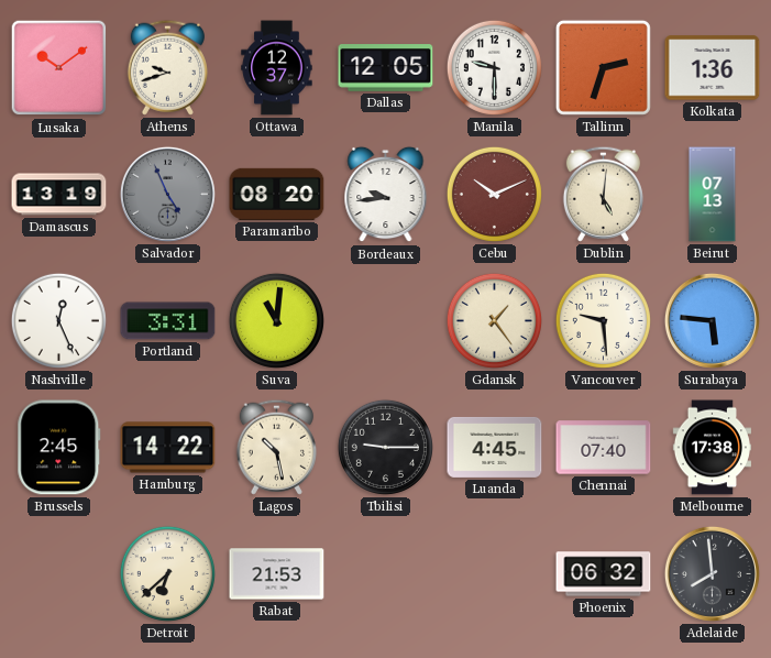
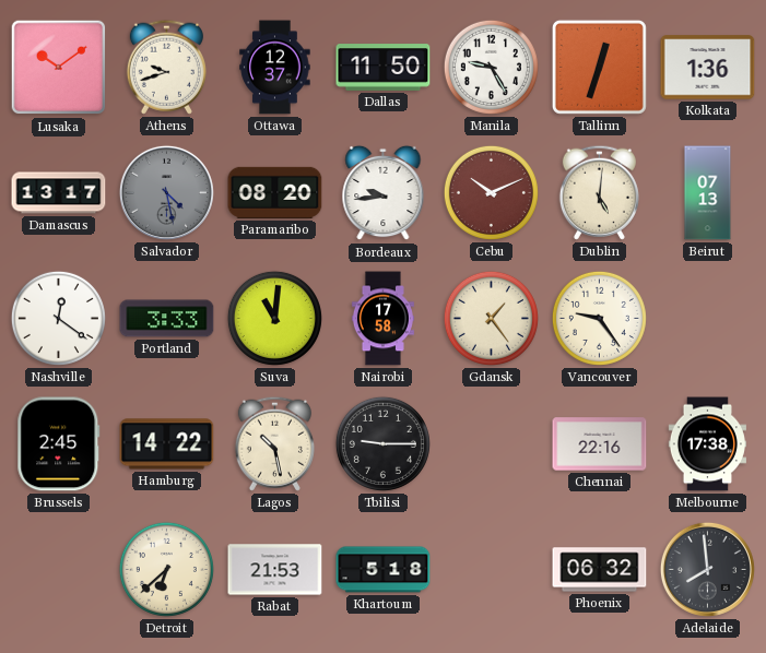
Dallas: 12:05 -> 11:50 (384, 68)
Manila: 9:30 -> 9:25 (491, 67)
Tallinn: 2:33 -> 12:33 (599, 67)
Damascus: 13:19 -> 13:17 (59, 193)
Salvador: 4:56 -> 4:28 (166, 192)
Nashville: 12:26 -> 12:21 (58, 318)
Portland: 3:31 -> 3:33 (167, 319)
Nairobi: none -> 17:58 (382, 319)
Vancouver: 9:29 -> 9:24 (599, 318)
Surabaya: 5:46 -> none (712, 320)
Luanda: 4:45 -> none (495, 447)
Chennai: 07:40 -> 22:16 (600, 444)
Khartoum: none -> 5:18 (384, 570)
